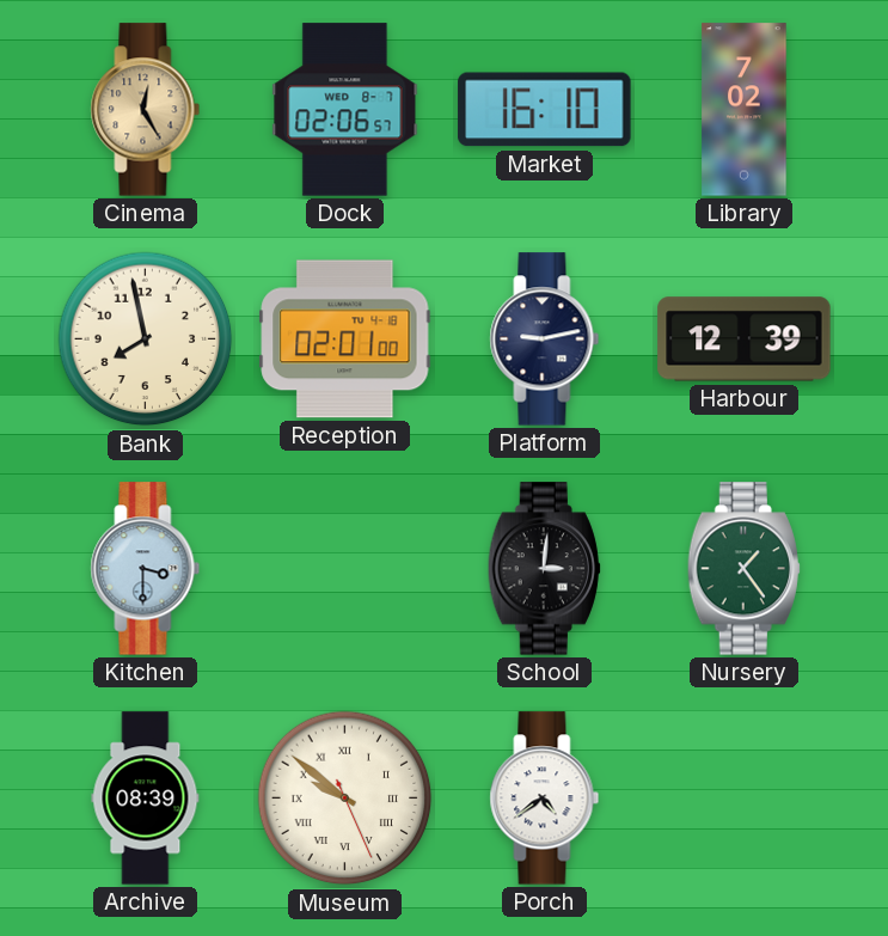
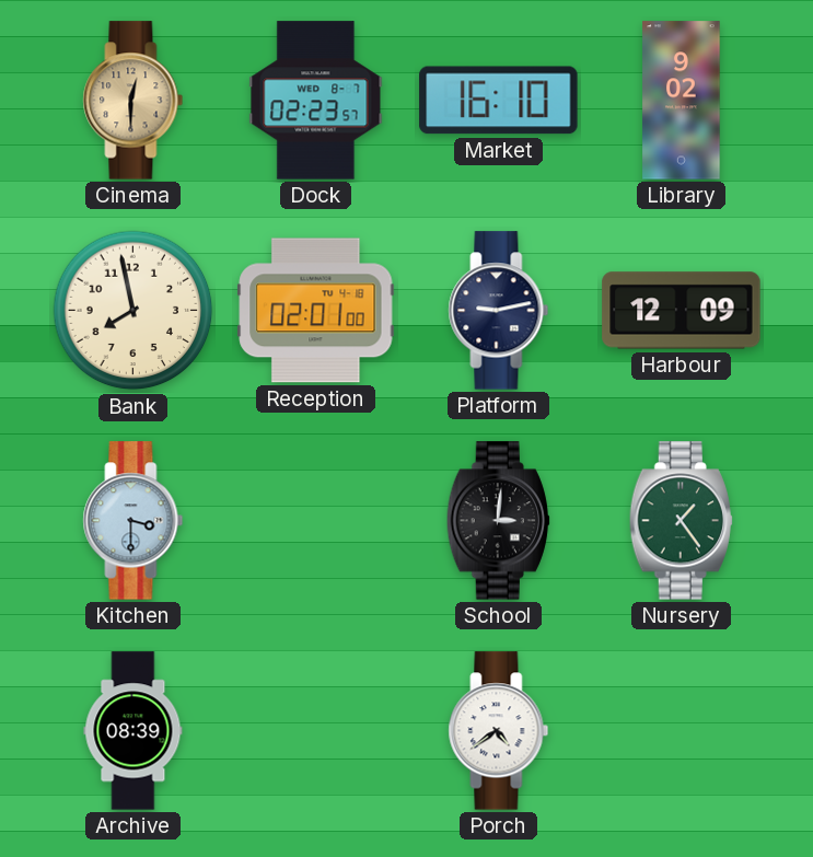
Cinema: 12:25 -> 12:30 (133, 101)
Dock: 02:06 -> 02:23 (316, 101)
Library: 7:02 -> 9:02 (682, 101)
Harbour: 12:39 -> 12:09 (682, 311)
Museum: 9:51 -> none (345, 799)
